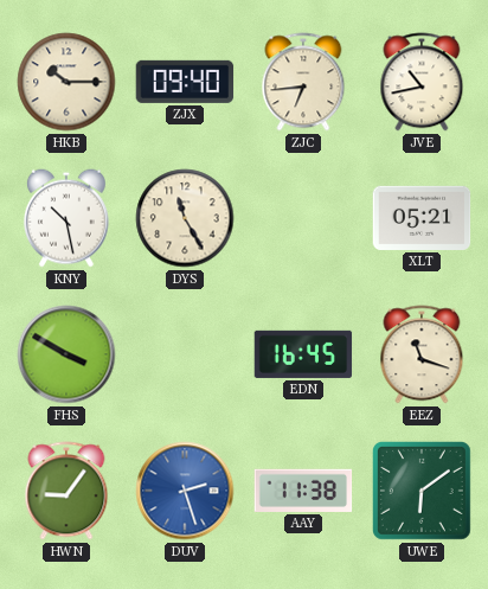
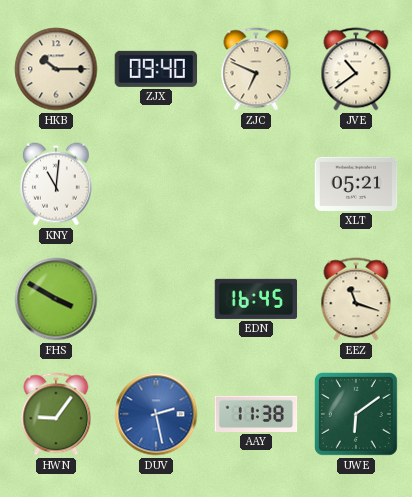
ZJC: 6:44 -> 6:49 (256, 69)
JVE: 10:43 -> 10:39 (356, 69)
KNY: 10:28 -> 11:01 (56, 184)
DYS: 11:25 -> none (185, 218)
DUV: 2:27 -> 2:28 (156, 414)
